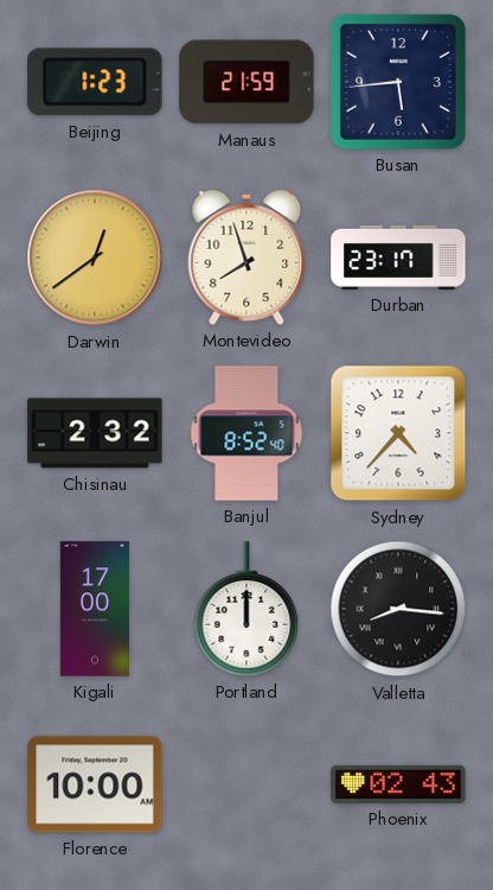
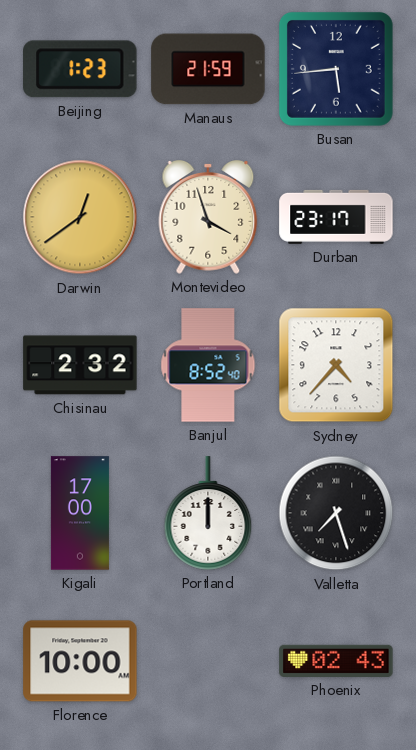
Montevideo: 7:57 -> 3:57 (208, 218)
Valletta: 8:16 -> 7:27 (336, 513)
